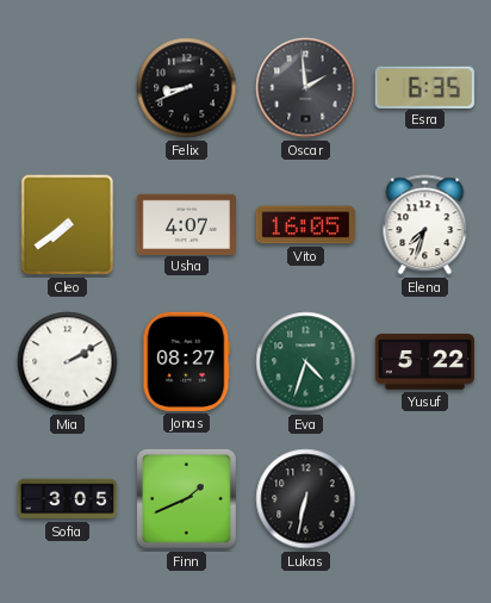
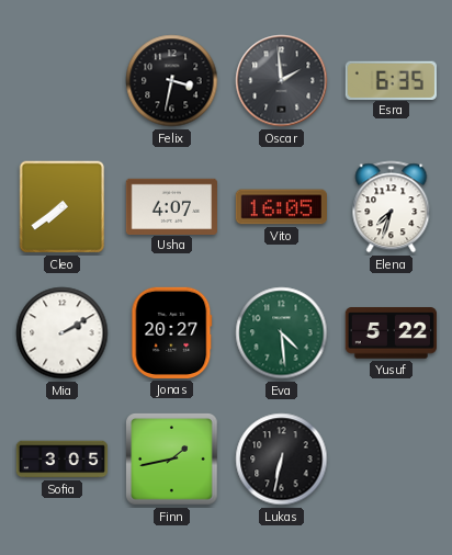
Felix: 8:41 -> 3:32 (172, 81)
Jonas: 08:27 -> 20:27 (172, 332)
Eva: 4:33 -> 4:29 (282, 333)
Finn: 1:41 -> 1:43 (172, 460)
